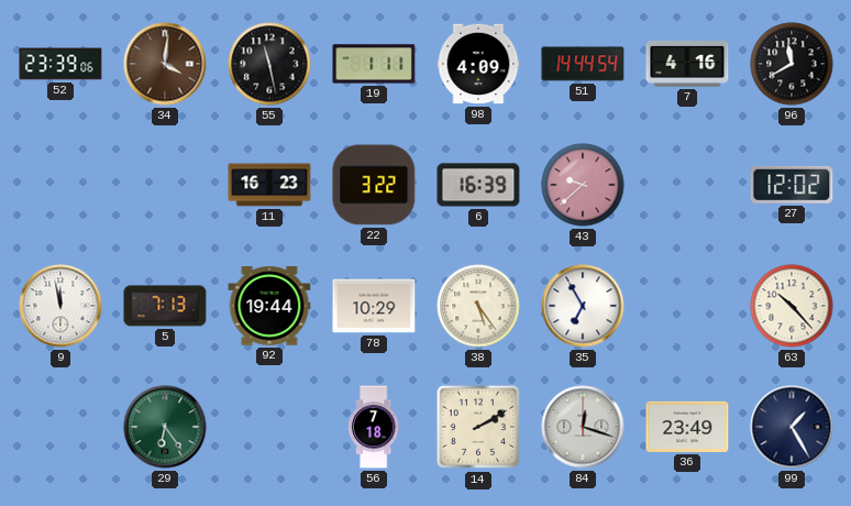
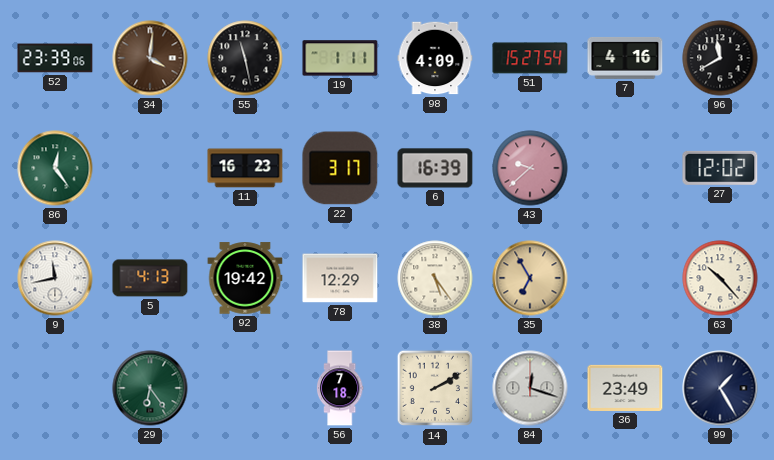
51: 14:44 -> 15:27 (530, 58)
86: none -> 12:24 (55, 168)
22: 3:22 -> 3:17 (340, 168)
9: 11:58 -> 11:43 (55, 278)
5: 7:13 -> 4:13 (150, 278)
92: 19:44 -> 19:42 (245, 278)
78: 10:29 -> 12:29 (340, 278)
35 dial: white -> champagne (530, 278)
